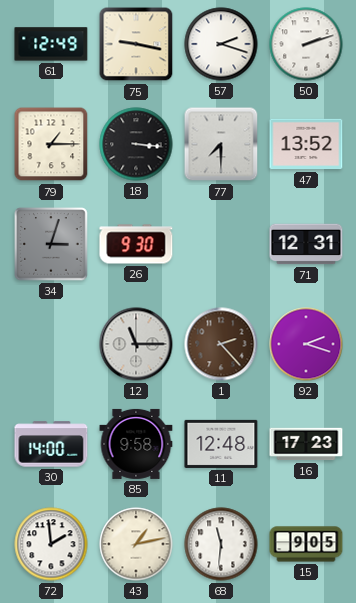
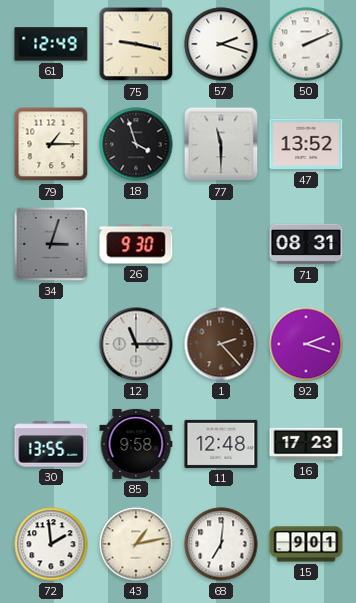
50: 2:12 -> 2:11 (306, 44)
18: 3:16 -> 3:57 (136, 144)
77: 7:30 -> 11:30 (221, 144)
71: 12:31 -> 08:31 (306, 244)
30: 14:00 -> 13:55 (51, 444)
68: 11:31 -> 7:01 (221, 544)
15: 9:05 -> 9:01 (306, 544)
